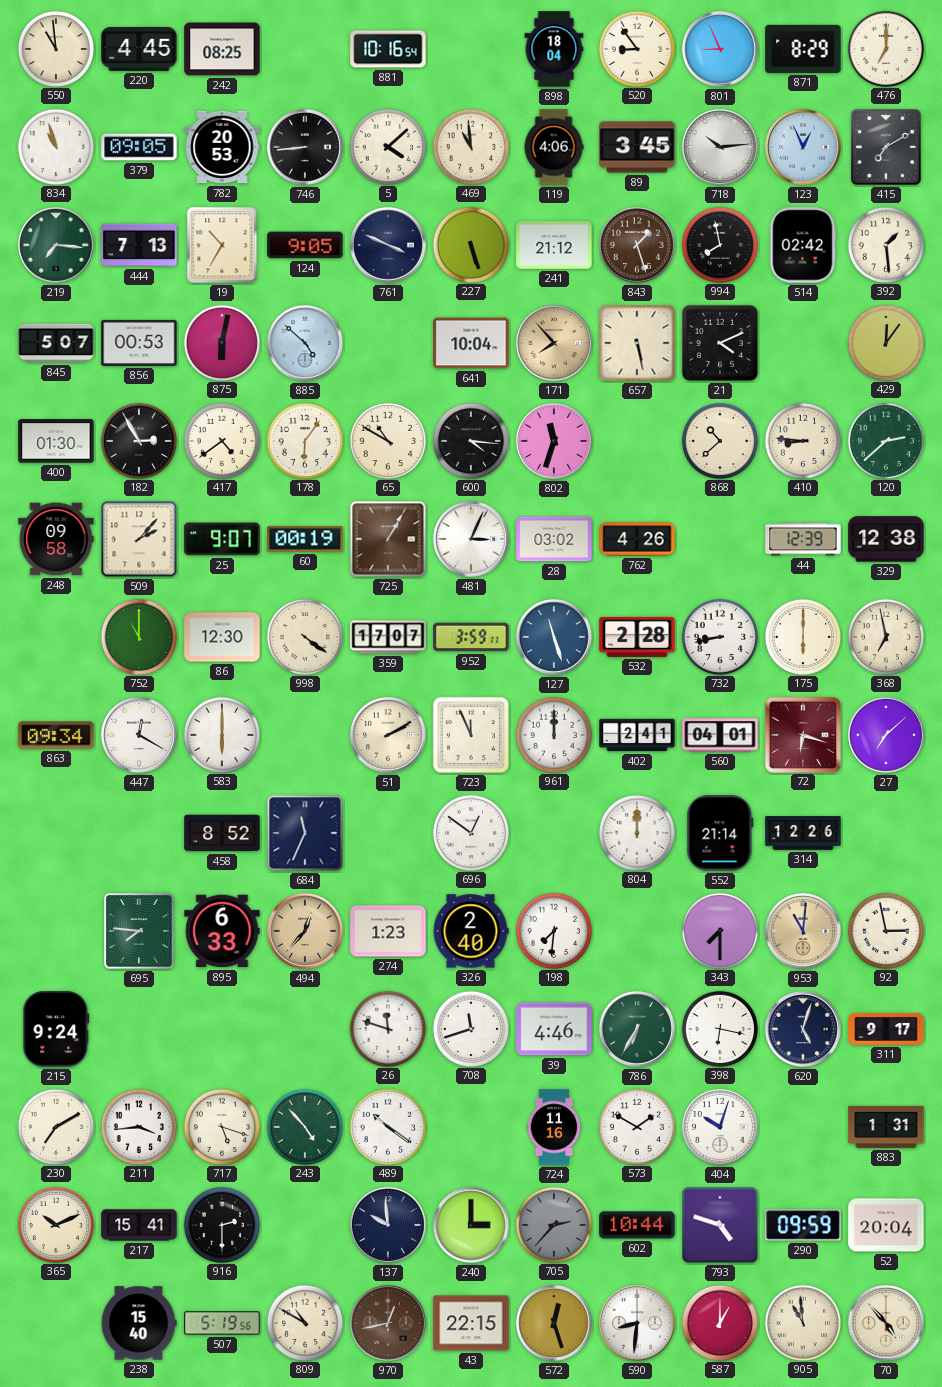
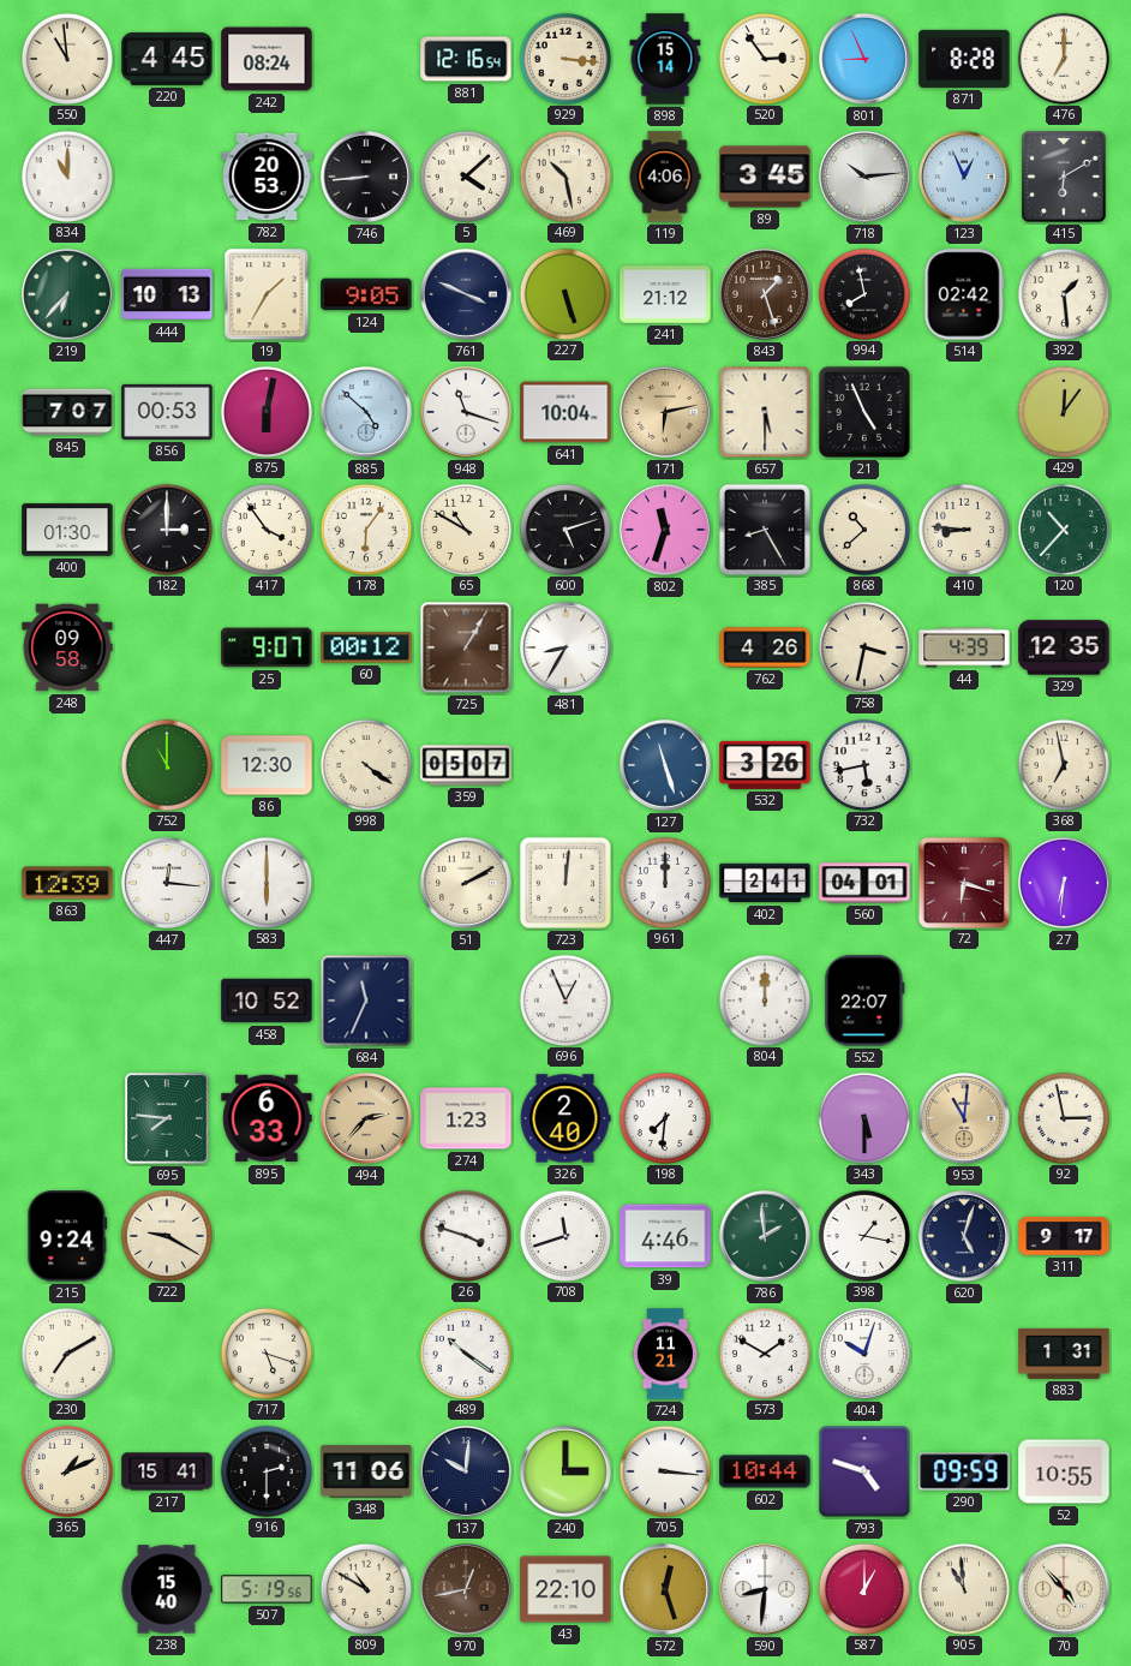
242: 08:25 -> 08:24 (267, 59)
881: 10:16 -> 12:16 (466, 59)
929: none -> 3:16 (564, 58)
898: 18:04 -> 15:14 (665, 59)
520: 8:54 -> 2:54 (764, 58)
871: 8:29 -> 8:28 (964, 59)
834: 10:57 -> 11:00 (66, 175)
379: 09:05 -> none (139, 147)
469: 10:59 -> 10:28 (564, 175)
415: 7:10 -> 6:10 (1064, 177)
219: 7:16 -> 6:37 (67, 294)
444: 7:13 -> 10:13 (167, 294)
19: 10:35 -> 1:35 (267, 294)
845: 5:07 -> 7:07 (67, 412)
948: none -> 11:18 (466, 412)
171: 7:53 -> 6:13 (665, 412)
657: 5:28 -> 5:30 (765, 412)
21: 4:11 -> 4:56 (864, 412)
182: 2:55 -> 3:00 (166, 529)
417: 4:39 -> 3:54 (265, 529)
600: 4:16 -> 5:12 (564, 529)
385: none -> 8:25 (764, 529)
120: 2:38 -> 10:37 (1063, 529)
509: 2:07 -> none (139, 539)
60: 00:19 -> 00:12 (366, 647)
481: 3:04 -> 8:35 (565, 647)
28: 03:02 -> none (554, 539)
758: none -> 3:32 (863, 646)
44: 12:39 -> 4:39 (964, 647)
329: 12:38 -> 12:35 (1064, 647)
359: 17:07 -> 05:07 (466, 765)
952: 3:59 -> none (471, 637)
532: 2:28 -> 3:26 (765, 765)
732: 8:43 -> 5:43 (863, 764)
175: 6:00 -> none (802, 636)
863: 09:34 -> 12:39 (67, 883)
447: 12:20 -> 12:16 (167, 883)
723: 11:56 -> 12:01 (565, 883)
27: 7:08 -> 6:31 (1064, 883)
458: 8:52 -> 10:52 (267, 1001)
696: 12:51 -> 12:56 (564, 999)
552: 21:14 -> 22:07 (864, 1001)
314: 12:26 -> none (803, 833)
494: 12:37 -> 2:37 (366, 1118)
343: 7:30 -> 5:30 (863, 1117)
722: none -> 9:20 (166, 1235)
26: 11:48 -> 3:48 (465, 1235)
786: 6:35 -> 1:59 (765, 1236)
398: 6:17 -> 1:17 (863, 1235)
211: 3:44 -> none (138, 1126)
243: 4:53 -> none (304, 1126)
724: 11:16 -> 11:21 (665, 1354)
365: 10:11 -> 1:11 (66, 1470)
348: none -> 11:06 (366, 1471)
137: 9:59 -> 10:01 (466, 1471)
705: 2:37 -> 3:16 (664, 1470)
705 dial: grey -> white (664, 1470)
52: 20:04 -> 10:55 (1064, 1471)
43: 22:15 -> 22:10 (565, 1589)
